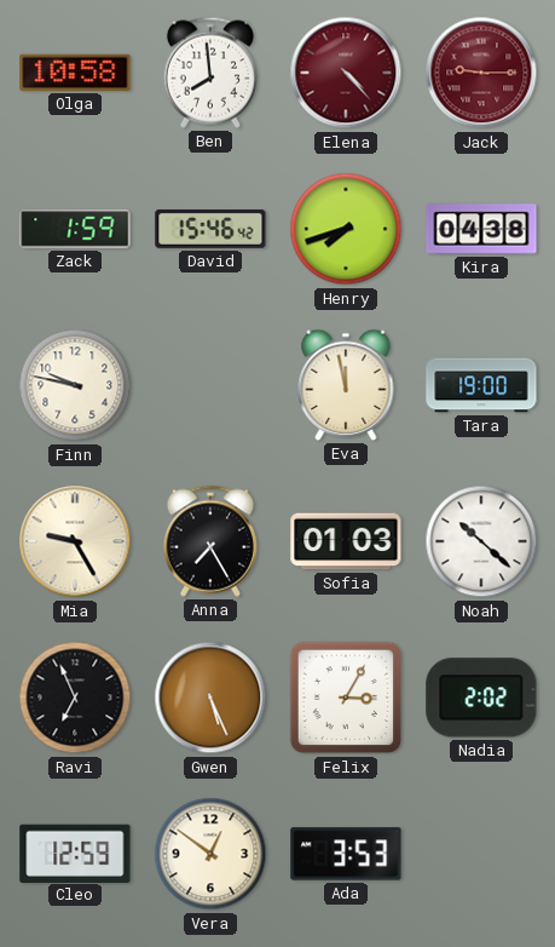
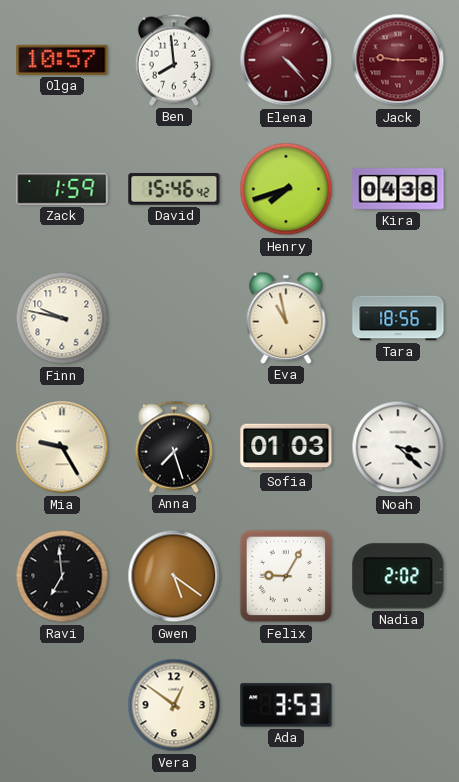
Olga: 10:58 -> 10:57 (62, 60)
Eva: 11:58 -> 10:58 (286, 318)
Tara: 19:00 -> 18:56 (398, 318)
Anna: 7:25 -> 7:27 (174, 447)
Noah: 10:22 -> 3:22 (398, 447)
Ravi: 6:56 -> 6:59 (62, 576)
Gwen: 5:26 -> 5:21 (174, 576)
Felix: 3:05 -> 9:05 (286, 576)
Cleo: 12:59 -> none (75, 853)
